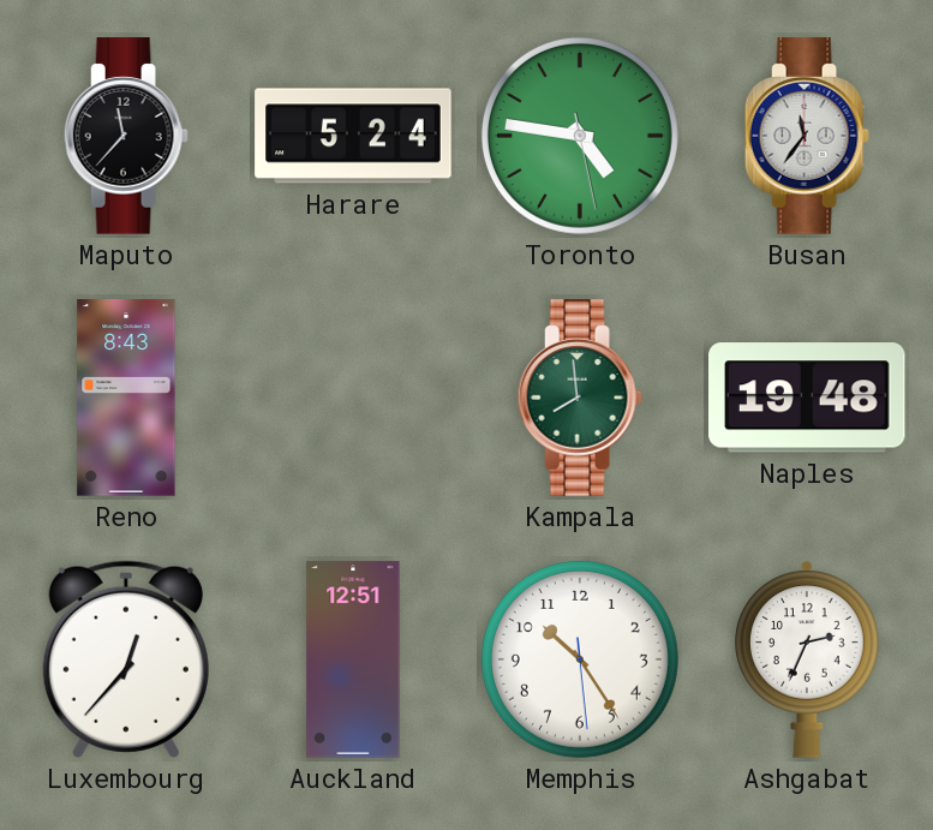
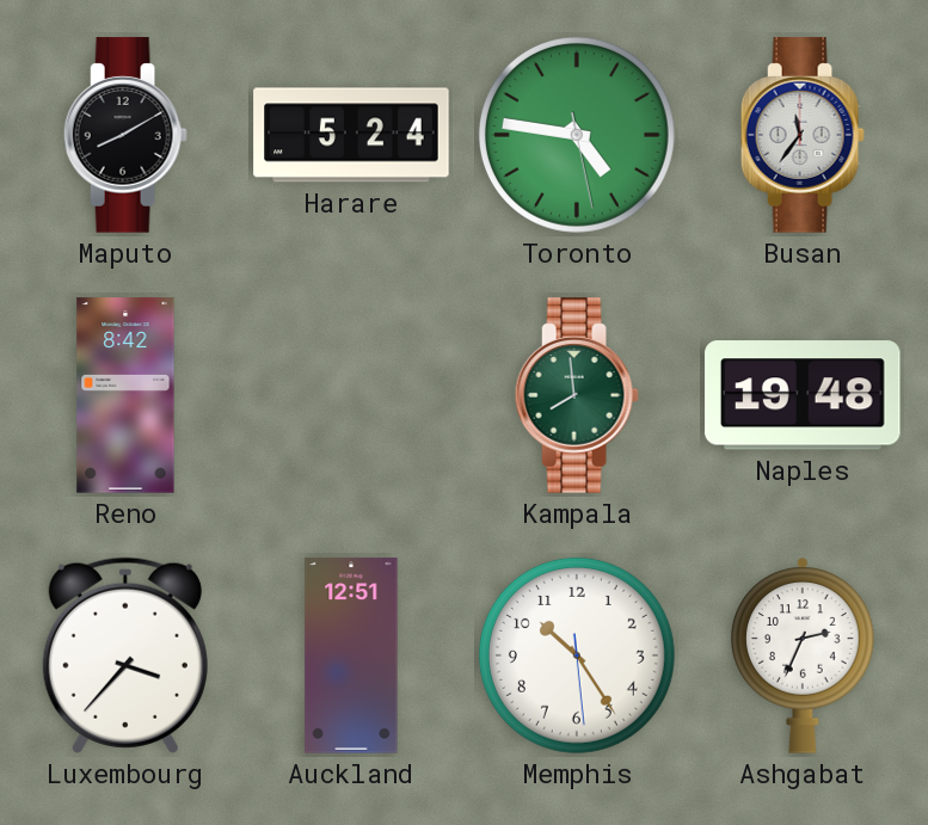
Maputo: 11:37 -> 8:10 (125, 135)
Reno: 8:43 -> 8:42 (125, 395)
Luxembourg: 12:37 -> 3:37 (125, 655)
